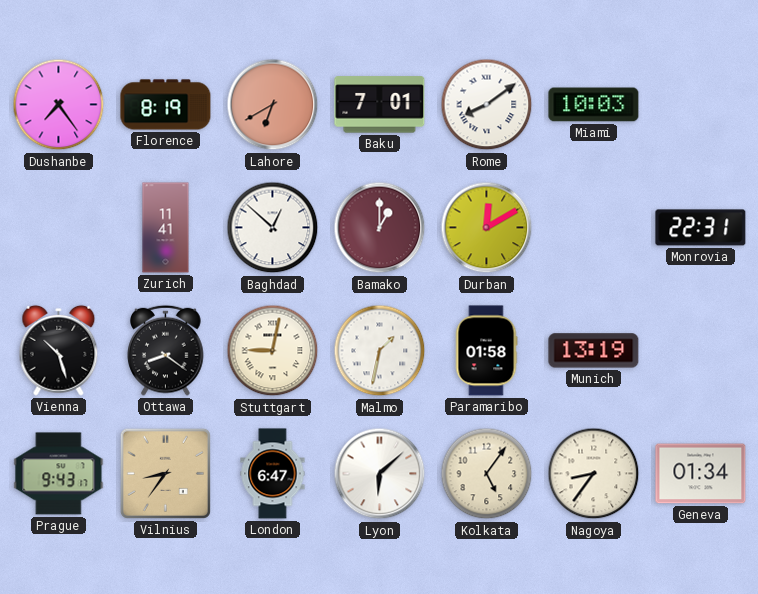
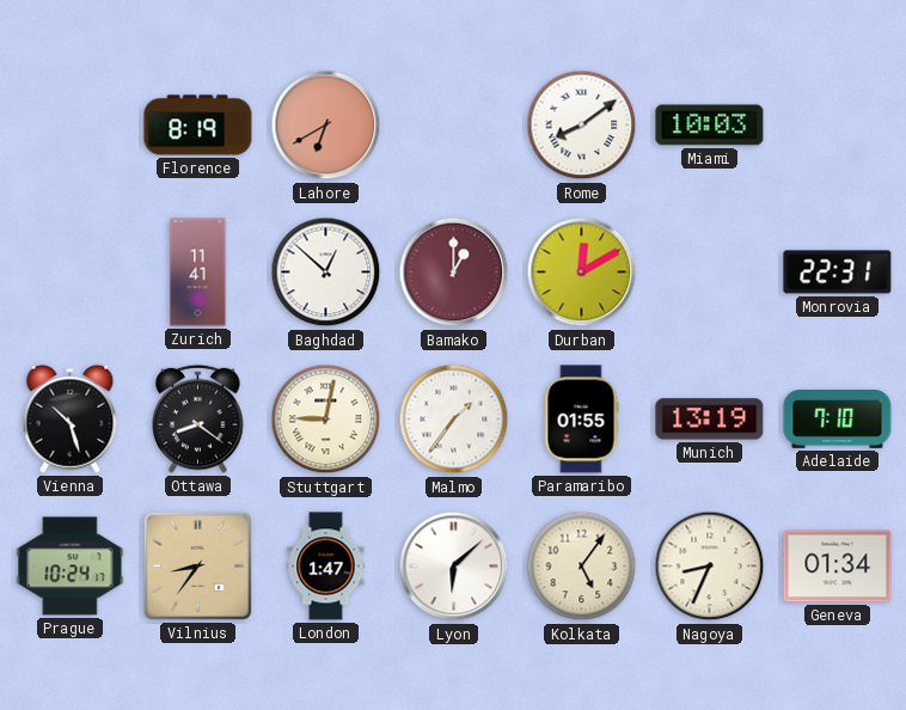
Dushanbe: 7:24 -> none (59, 105)
Baku: 7:01 -> none (380, 105)
Malmo: 1:32 -> 1:36 (454, 420)
Paramaribo: 01:58 -> 01:55 (581, 420)
Adelaide: none -> 7:10 (838, 420)
Prague: 9:43 -> 10:24 (71, 567)
London: 6:47 -> 1:47 (326, 567)
Nagoya: 8:36 -> 8:34 (710, 567)
